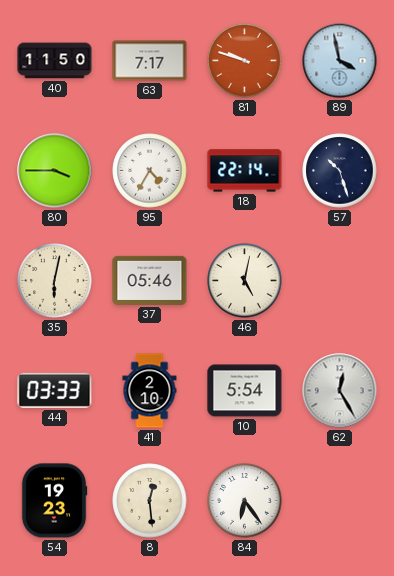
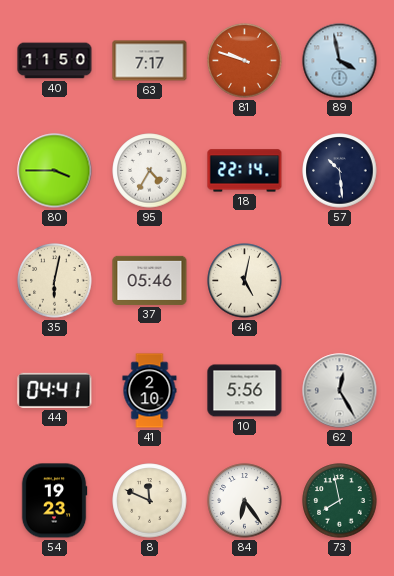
57: 10:27 -> 10:29 (340, 171)
44: 03:33 -> 04:41 (55, 390)
10: 5:54 -> 5:56 (245, 391)
8: 12:29 -> 11:49 (150, 501)
73: none -> 7:58 (340, 501)
